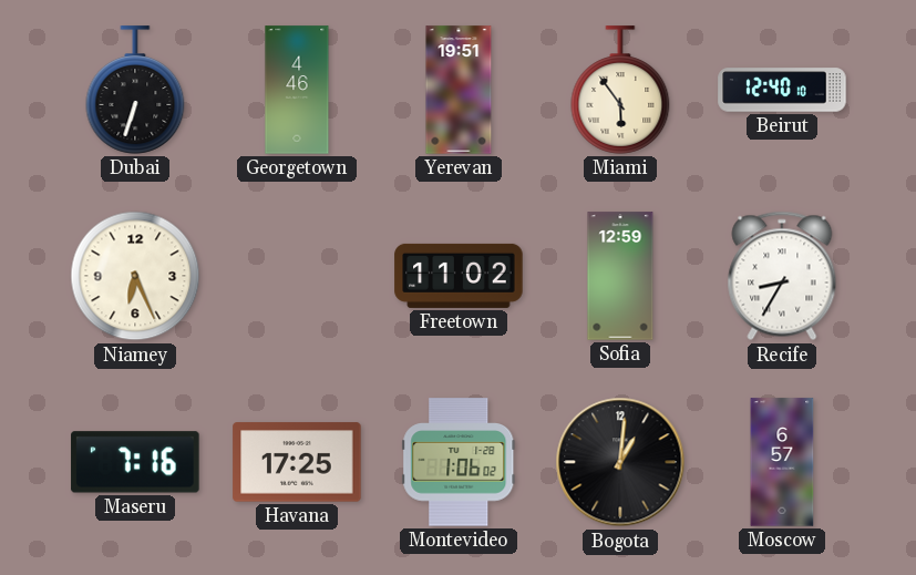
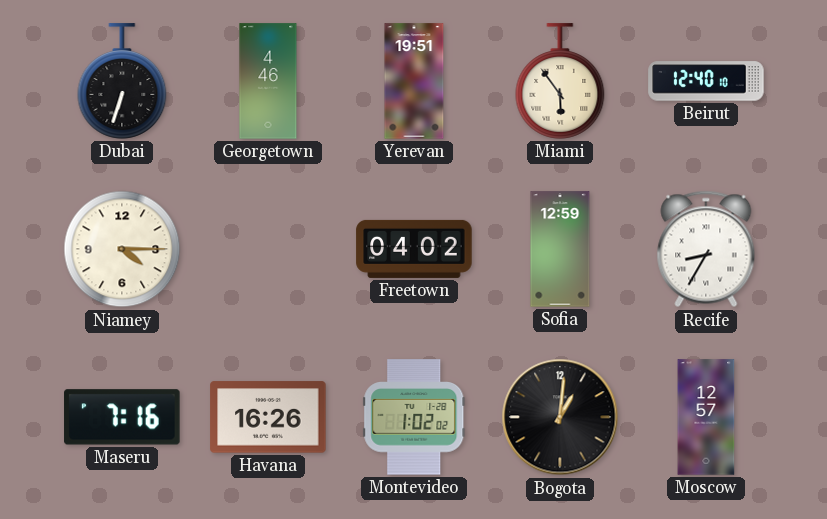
Niamey: 6:26 -> 4:15 (122, 249)
Freetown: 11:02 -> 04:02 (414, 249)
Havana: 17:25 -> 16:26 (268, 417)
Montevideo: 1:06 -> 1:02 (414, 417)
Moscow: 6:57 -> 12:57 (706, 417)
